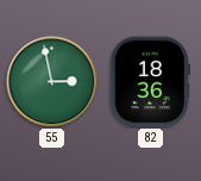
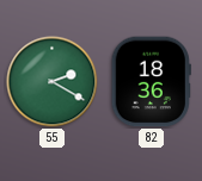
55: 2:58 -> 2:20 (53, 82)
